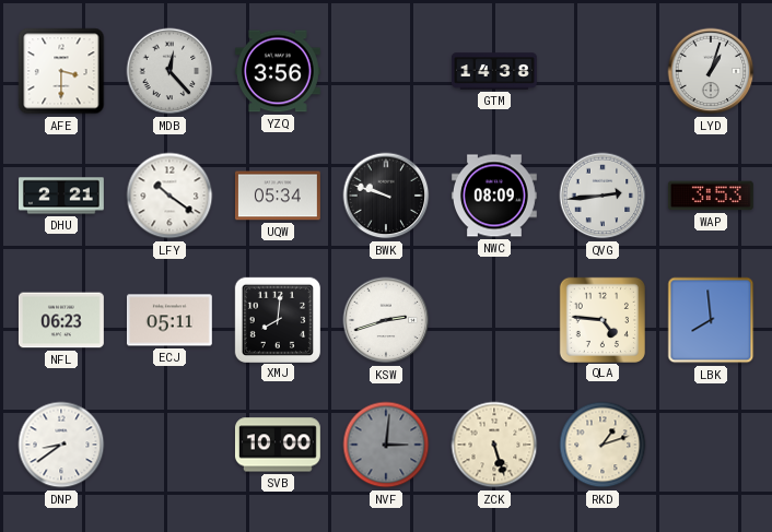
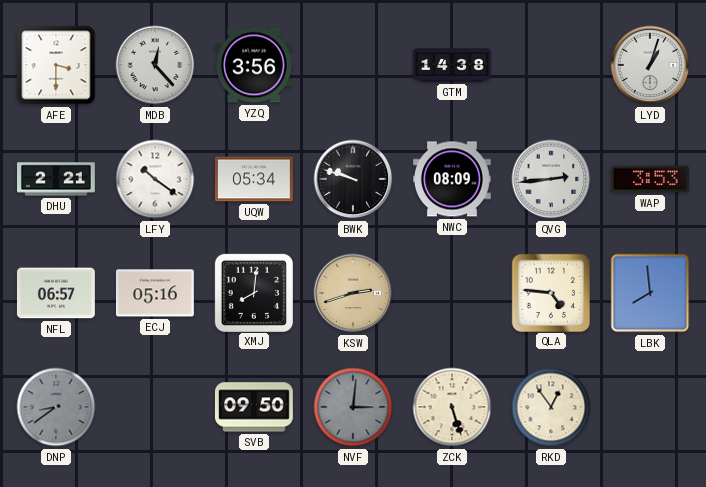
NFL: 06:23 -> 06:57 (56, 293)
ECJ: 05:11 -> 05:16 (155, 293)
KSW dial: white -> champagne (353, 293)
DNP dial: white -> grey (56, 407)
SVB: 10:00 -> 09:50 (254, 407)
RKD: 1:12 -> 12:54 (551, 407)
